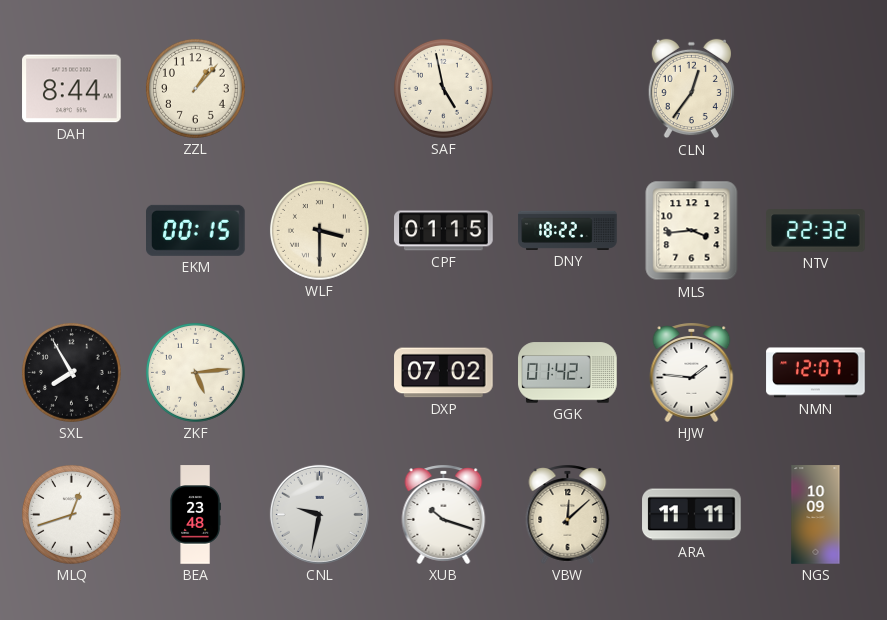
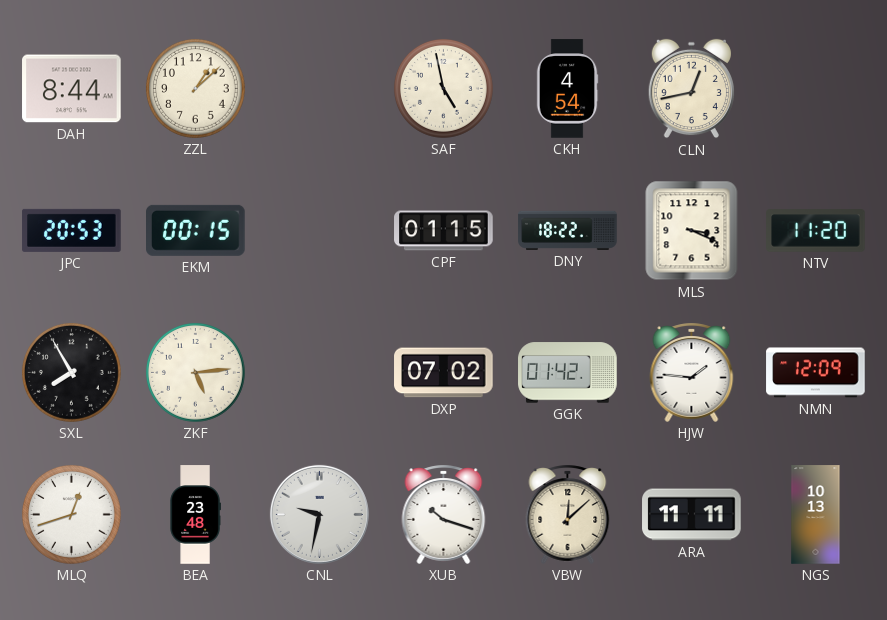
ZZL: 1:07 -> 1:08 (195, 88)
CKH: none -> 4:54 (567, 89)
CLN: 12:36 -> 12:43 (691, 89)
JPC: none -> 20:53 (72, 230)
WLF: 3:30 -> none (319, 230)
MLS: 3:44 -> 3:19 (692, 231)
NTV: 22:32 -> 11:20 (816, 231)
NMN: 12:07 -> 12:09 (816, 373)
NGS: 10:09 -> 10:13 (816, 515)
